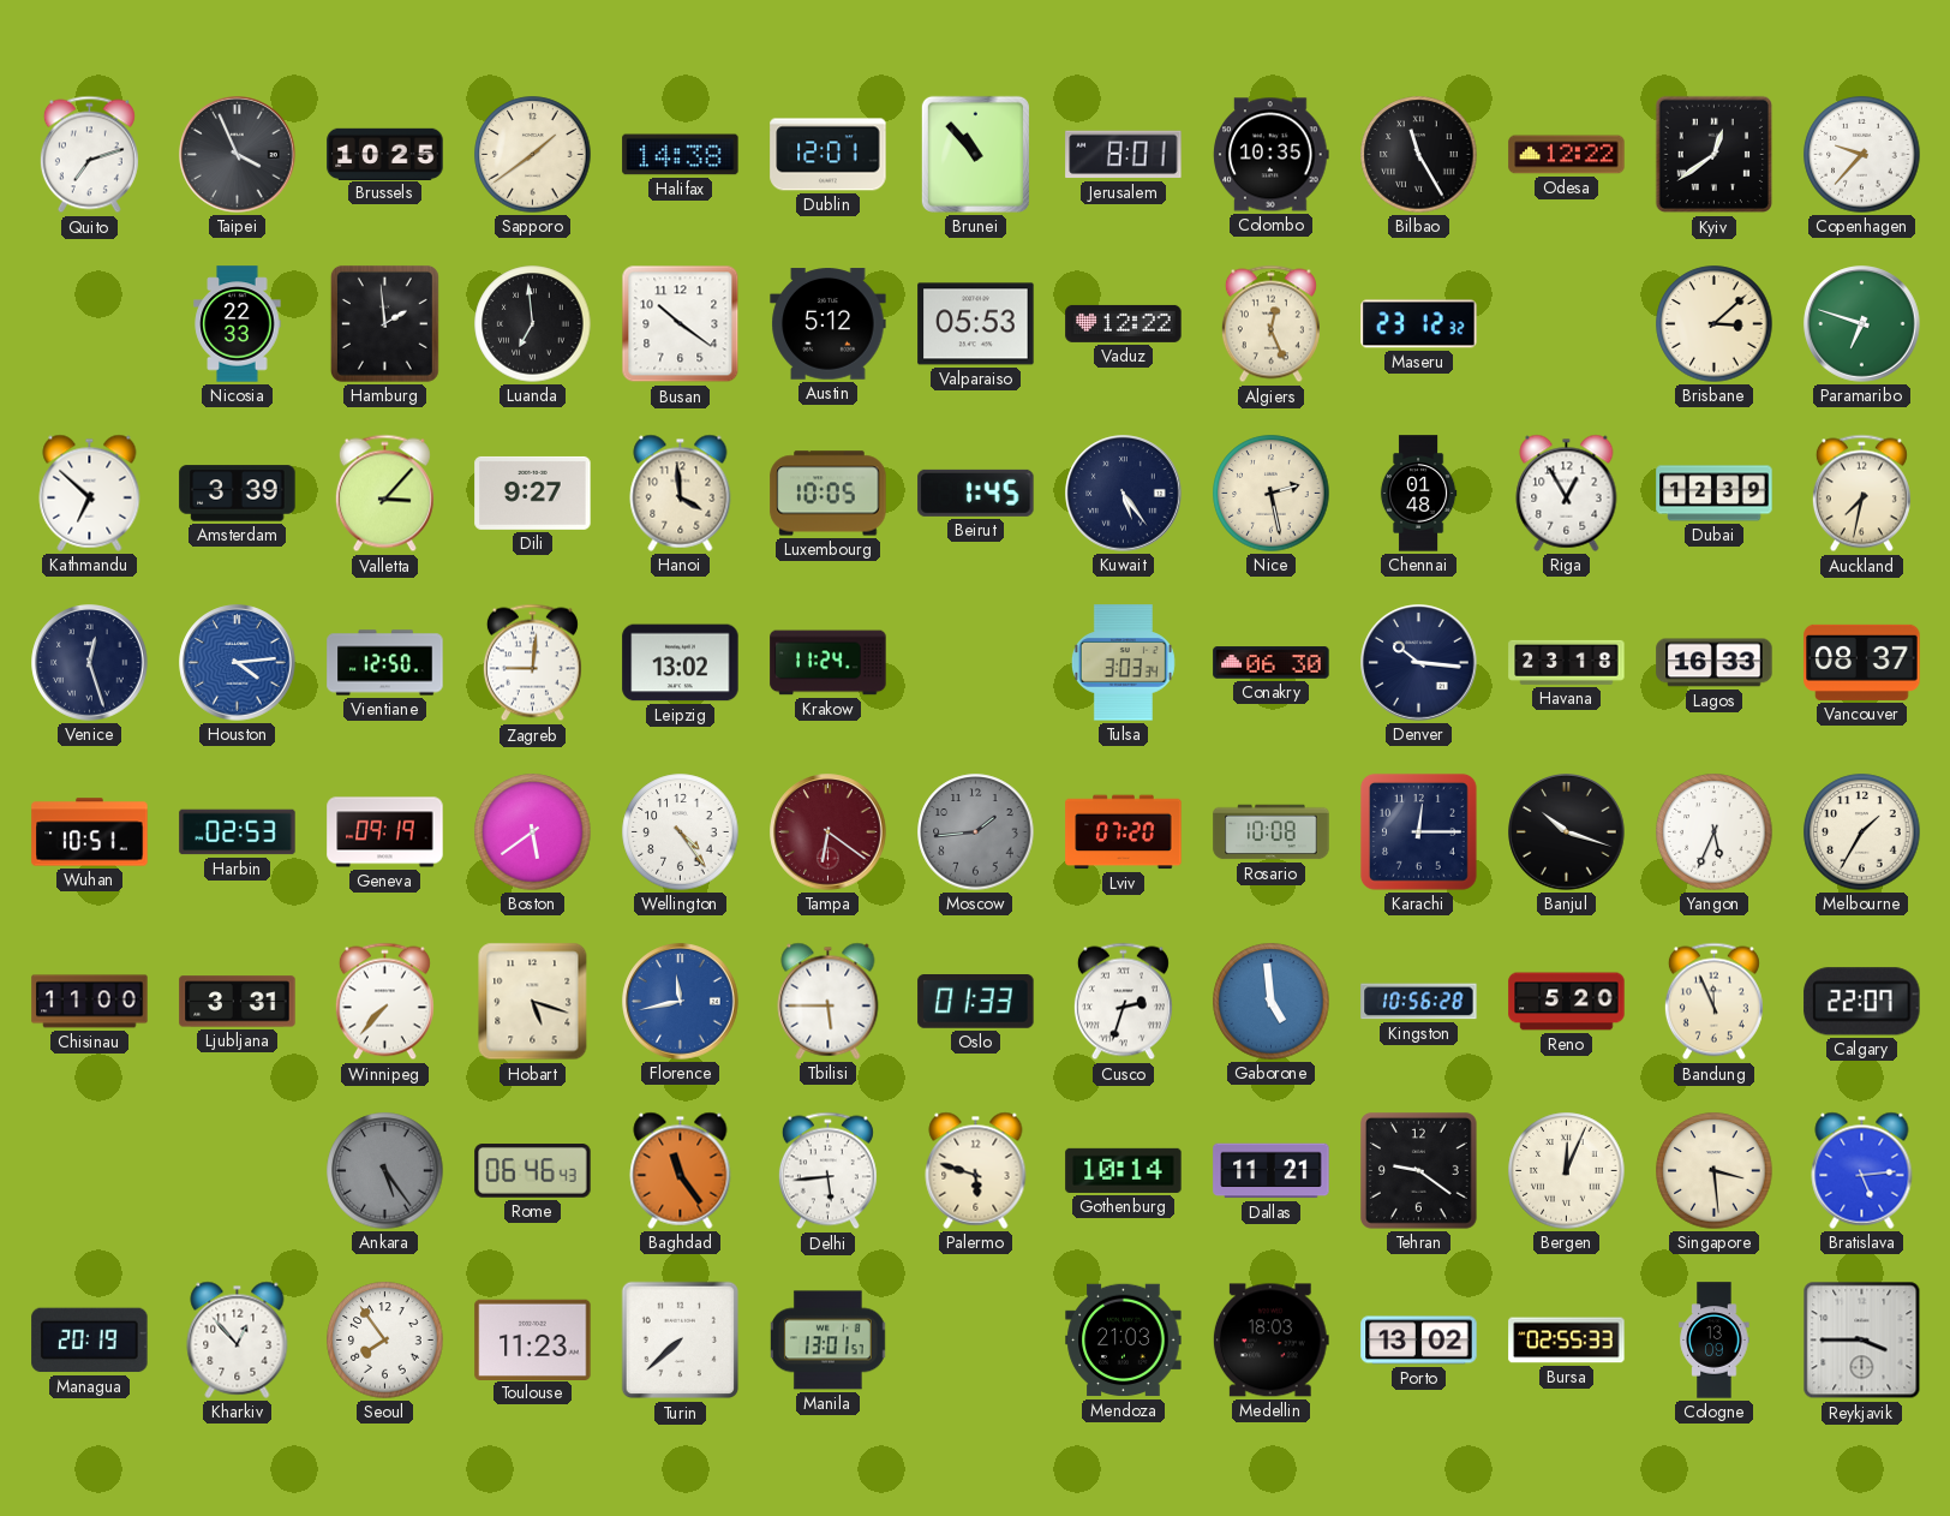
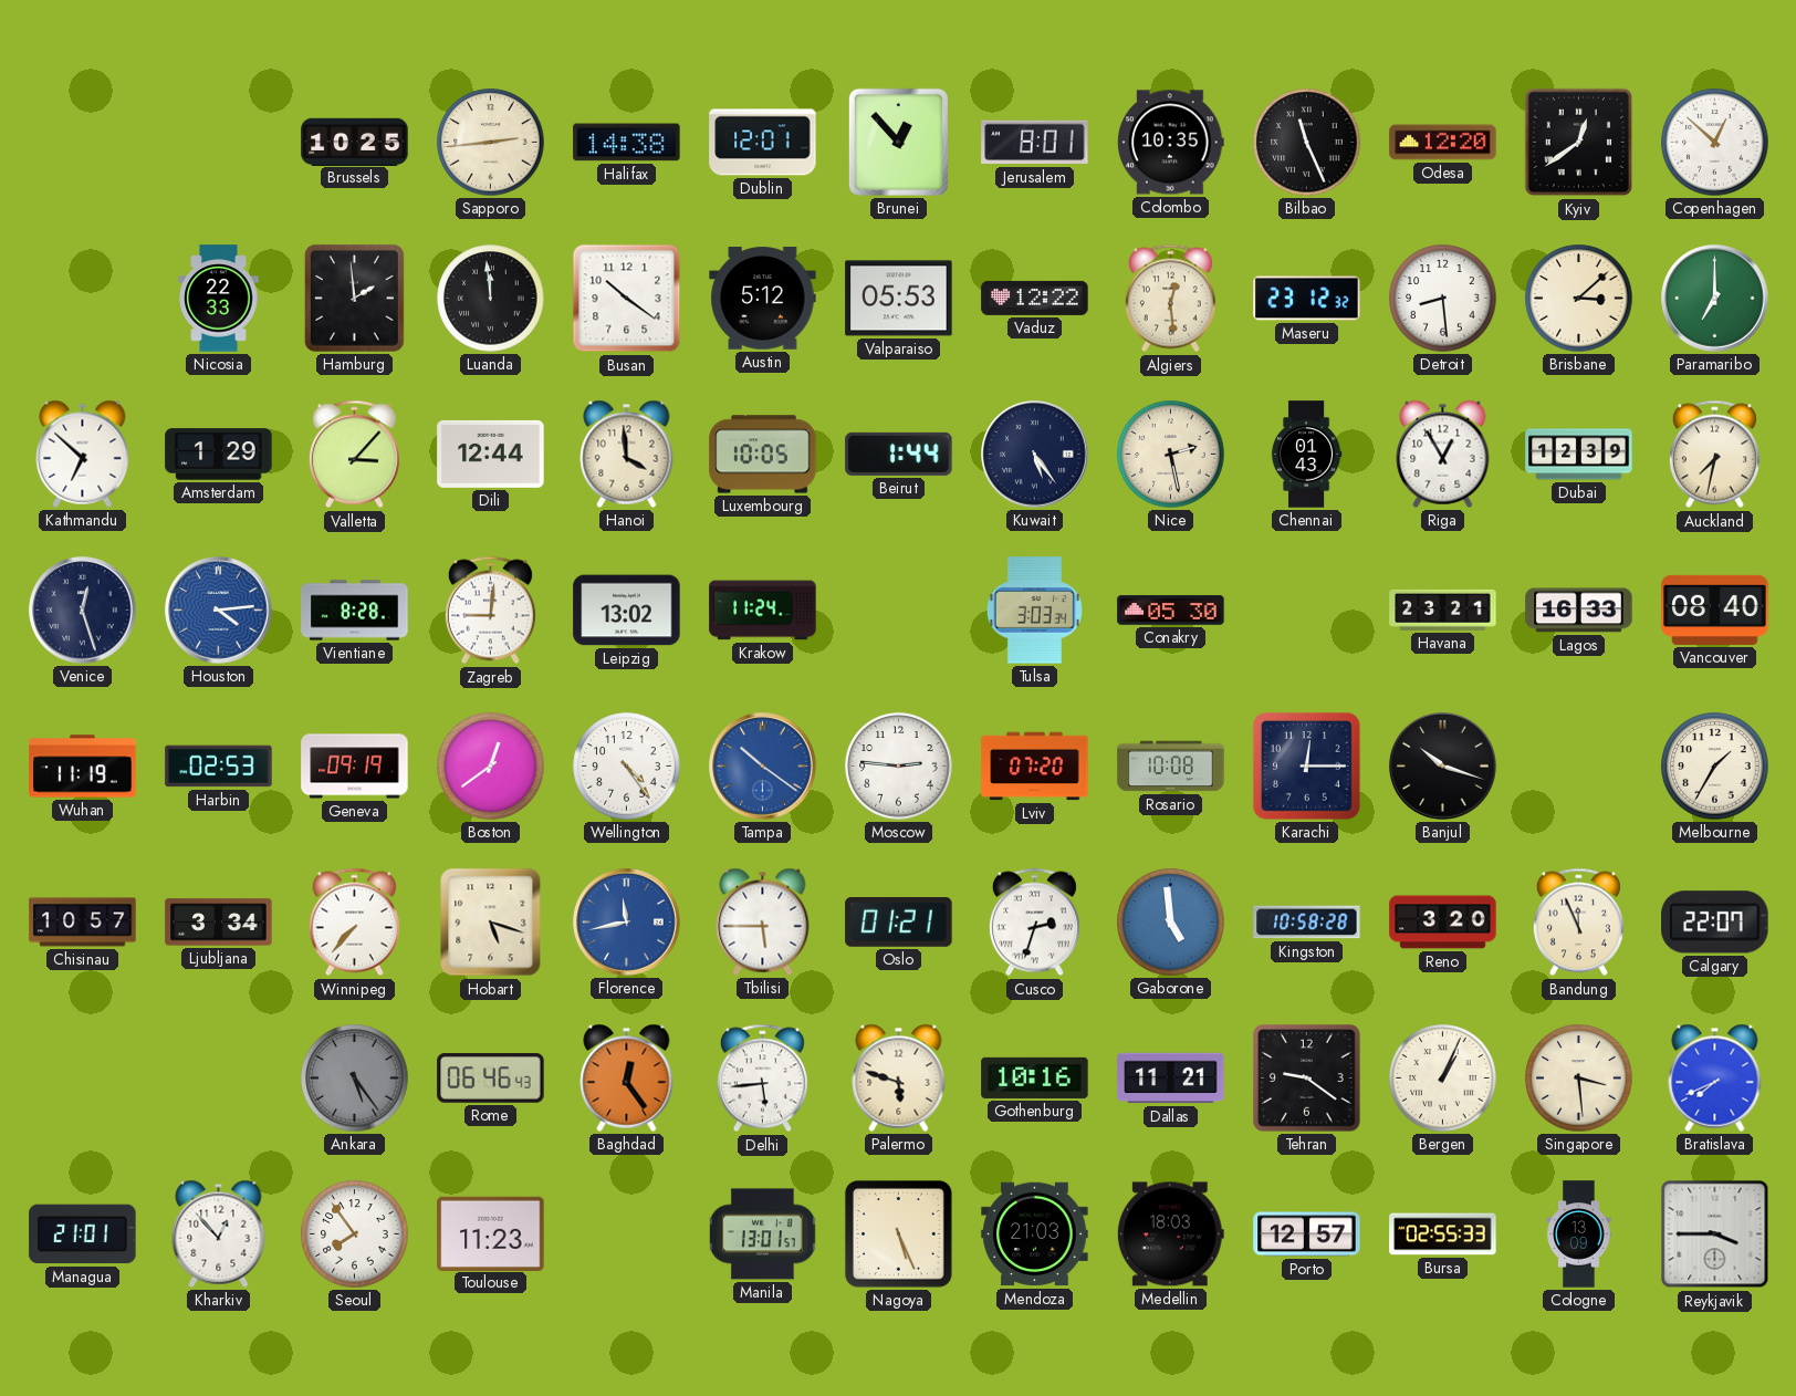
Quito: 7:12 -> none (89, 155)
Taipei: 3:56 -> none (238, 155)
Sapporo: 1:39 -> 2:44 (491, 143)
Brunei: 10:53 -> 12:53 (898, 142)
Bilbao: 11:25 -> 11:26 (1307, 143)
Odesa: 12:22 -> 12:20 (1443, 143)
Copenhagen: 9:37 -> 12:52 (1715, 143)
Luanda: 6:59 -> 11:59 (491, 299)
Algiers: 12:26 -> 12:29 (1170, 299)
Detroit: none -> 8:29 (1443, 299)
Paramaribo: 6:48 -> 7:00 (1715, 299)
Amsterdam: 3:39 -> 1:29 (219, 455)
Dili: 9:27 -> 12:44 (491, 454)
Beirut: 1:45 -> 1:44 (899, 454)
Chennai: 01:48 -> 01:43 (1306, 455)
Vientiane: 12:50 -> 8:28 (355, 611)
Conakry: 06:30 -> 05:30 (1171, 611)
Denver: 10:16 -> none (1419, 663)
Havana: 23:18 -> 23:21 (1443, 610)
Vancouver: 08:37 -> 08:40 (1715, 610)
Wuhan: 10:51 -> 11:19 (83, 767)
Boston: 5:39 -> 12:39 (491, 767)
Tampa: 6:21 -> 10:21 (763, 767)
Tampa dial: burgundy -> blue (763, 767)
Moscow: 1:44 -> 2:46 (899, 767)
Moscow dial: grey -> white (899, 767)
Yangon: 5:34 -> none (1715, 832)
Chisinau: 11:00 -> 10:57 (83, 923)
Ljubljana: 3:31 -> 3:34 (219, 923)
Oslo: 01:33 -> 01:21 (899, 923)
Kingston: 10:56 -> 10:58 (1307, 923)
Reno: 5:20 -> 3:20 (1443, 923)
Baghdad: 11:24 -> 12:24 (627, 1077)
Gothenburg: 10:14 -> 10:16 (1035, 1077)
Bergen: 12:04 -> 1:04 (1443, 1079)
Bratislava: 5:14 -> 7:41 (1715, 1077)
Managua: 20:19 -> 21:01 (83, 1234)
Turin: 7:38 -> none (681, 1341)
Nagoya: none -> 5:26 (898, 1233)
Porto: 13:02 -> 12:57 (1307, 1234)
